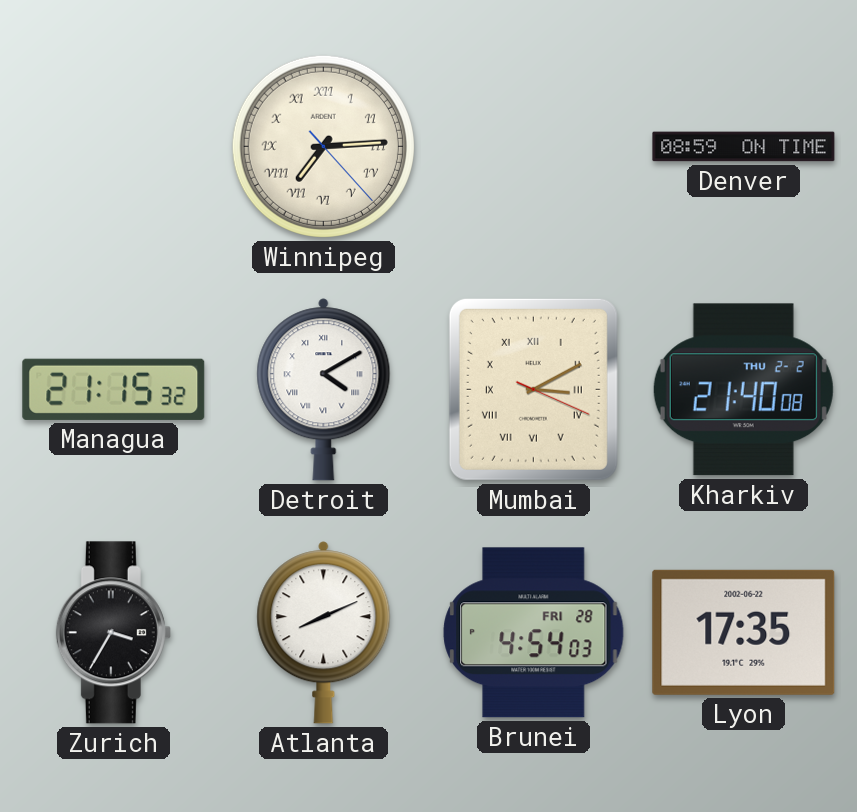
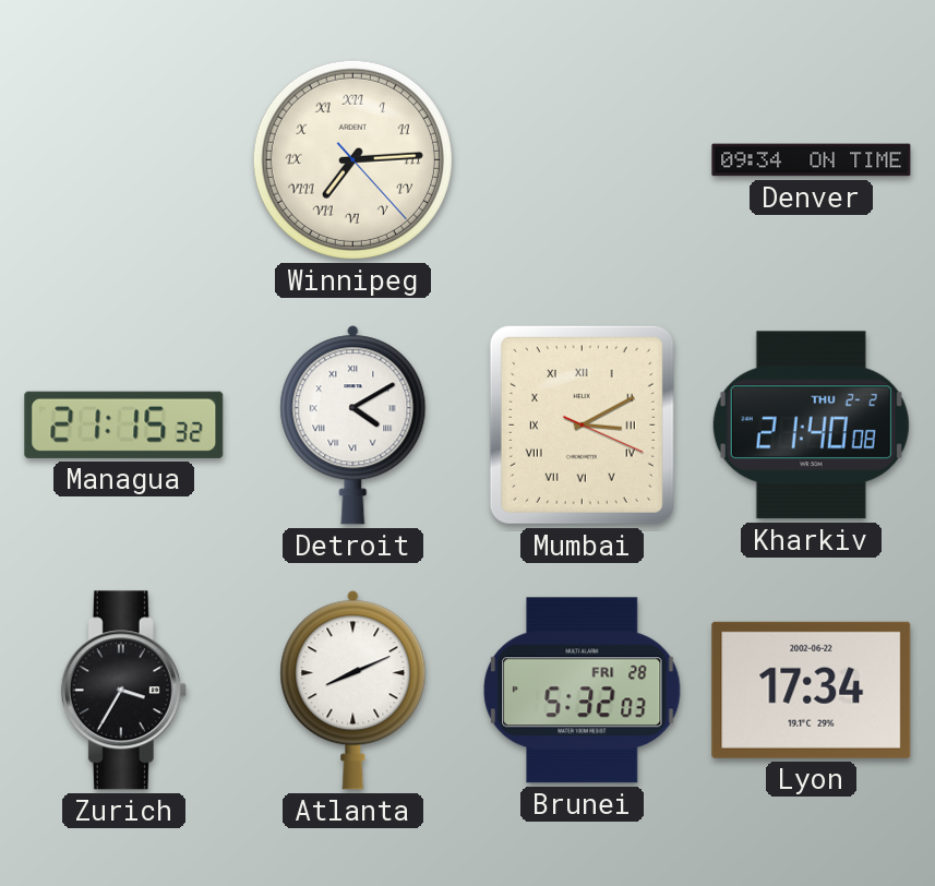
Denver: 08:59 -> 09:34 (812, 160)
Brunei: 4:54 -> 5:32 (583, 691)
Lyon: 17:35 -> 17:34 (812, 690)
